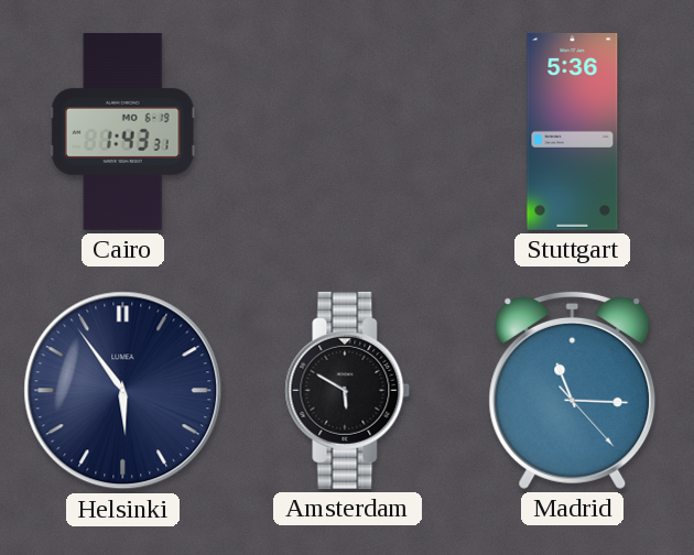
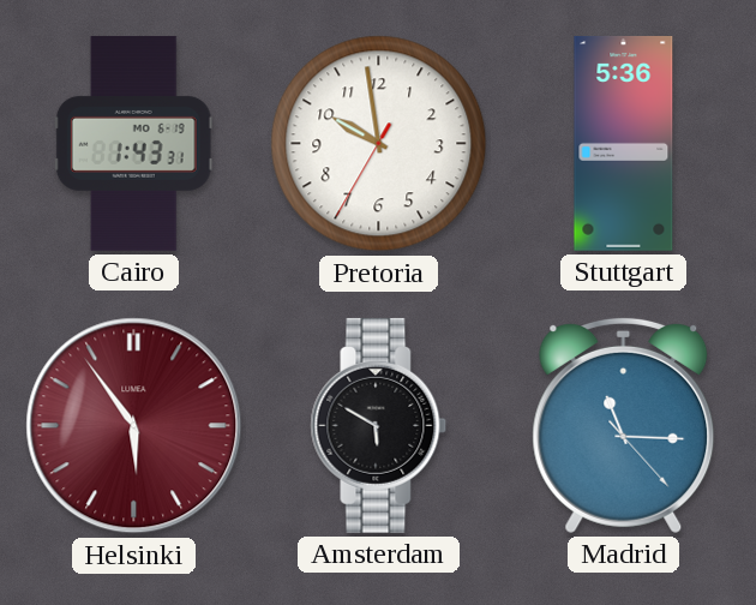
Pretoria: none -> 9:58 (379, 144)
Helsinki dial: navy -> burgundy (134, 426)
